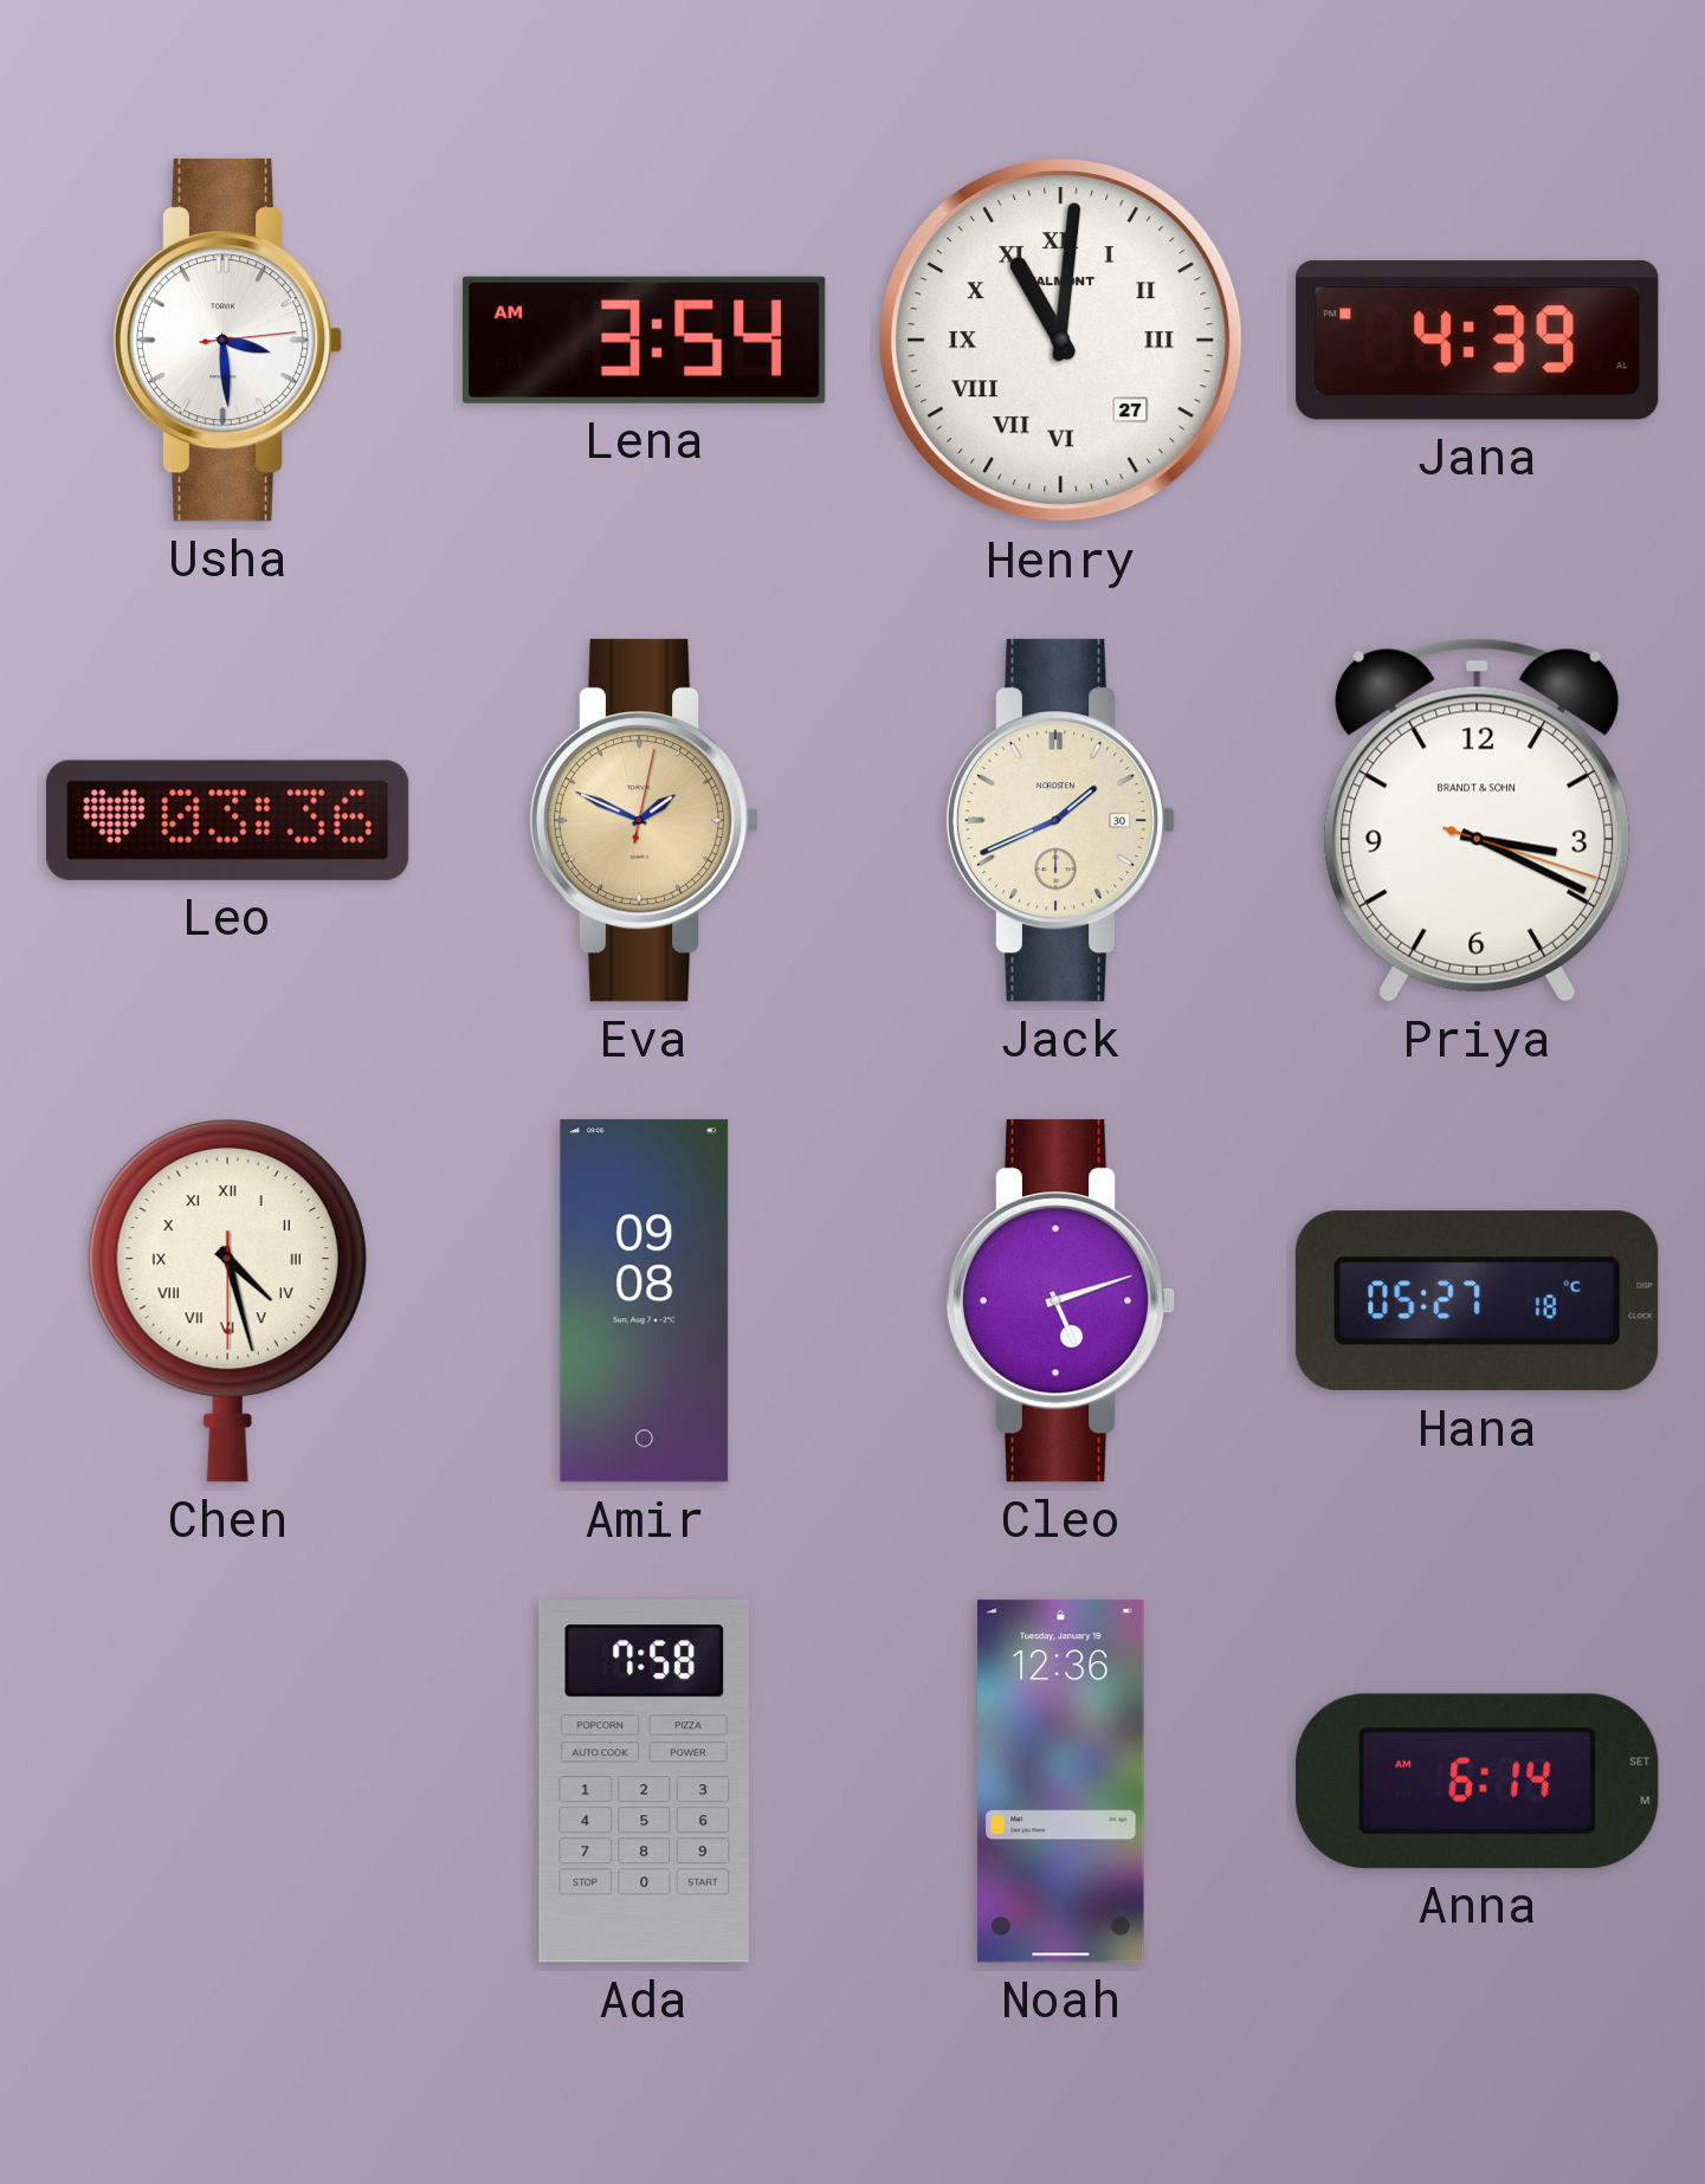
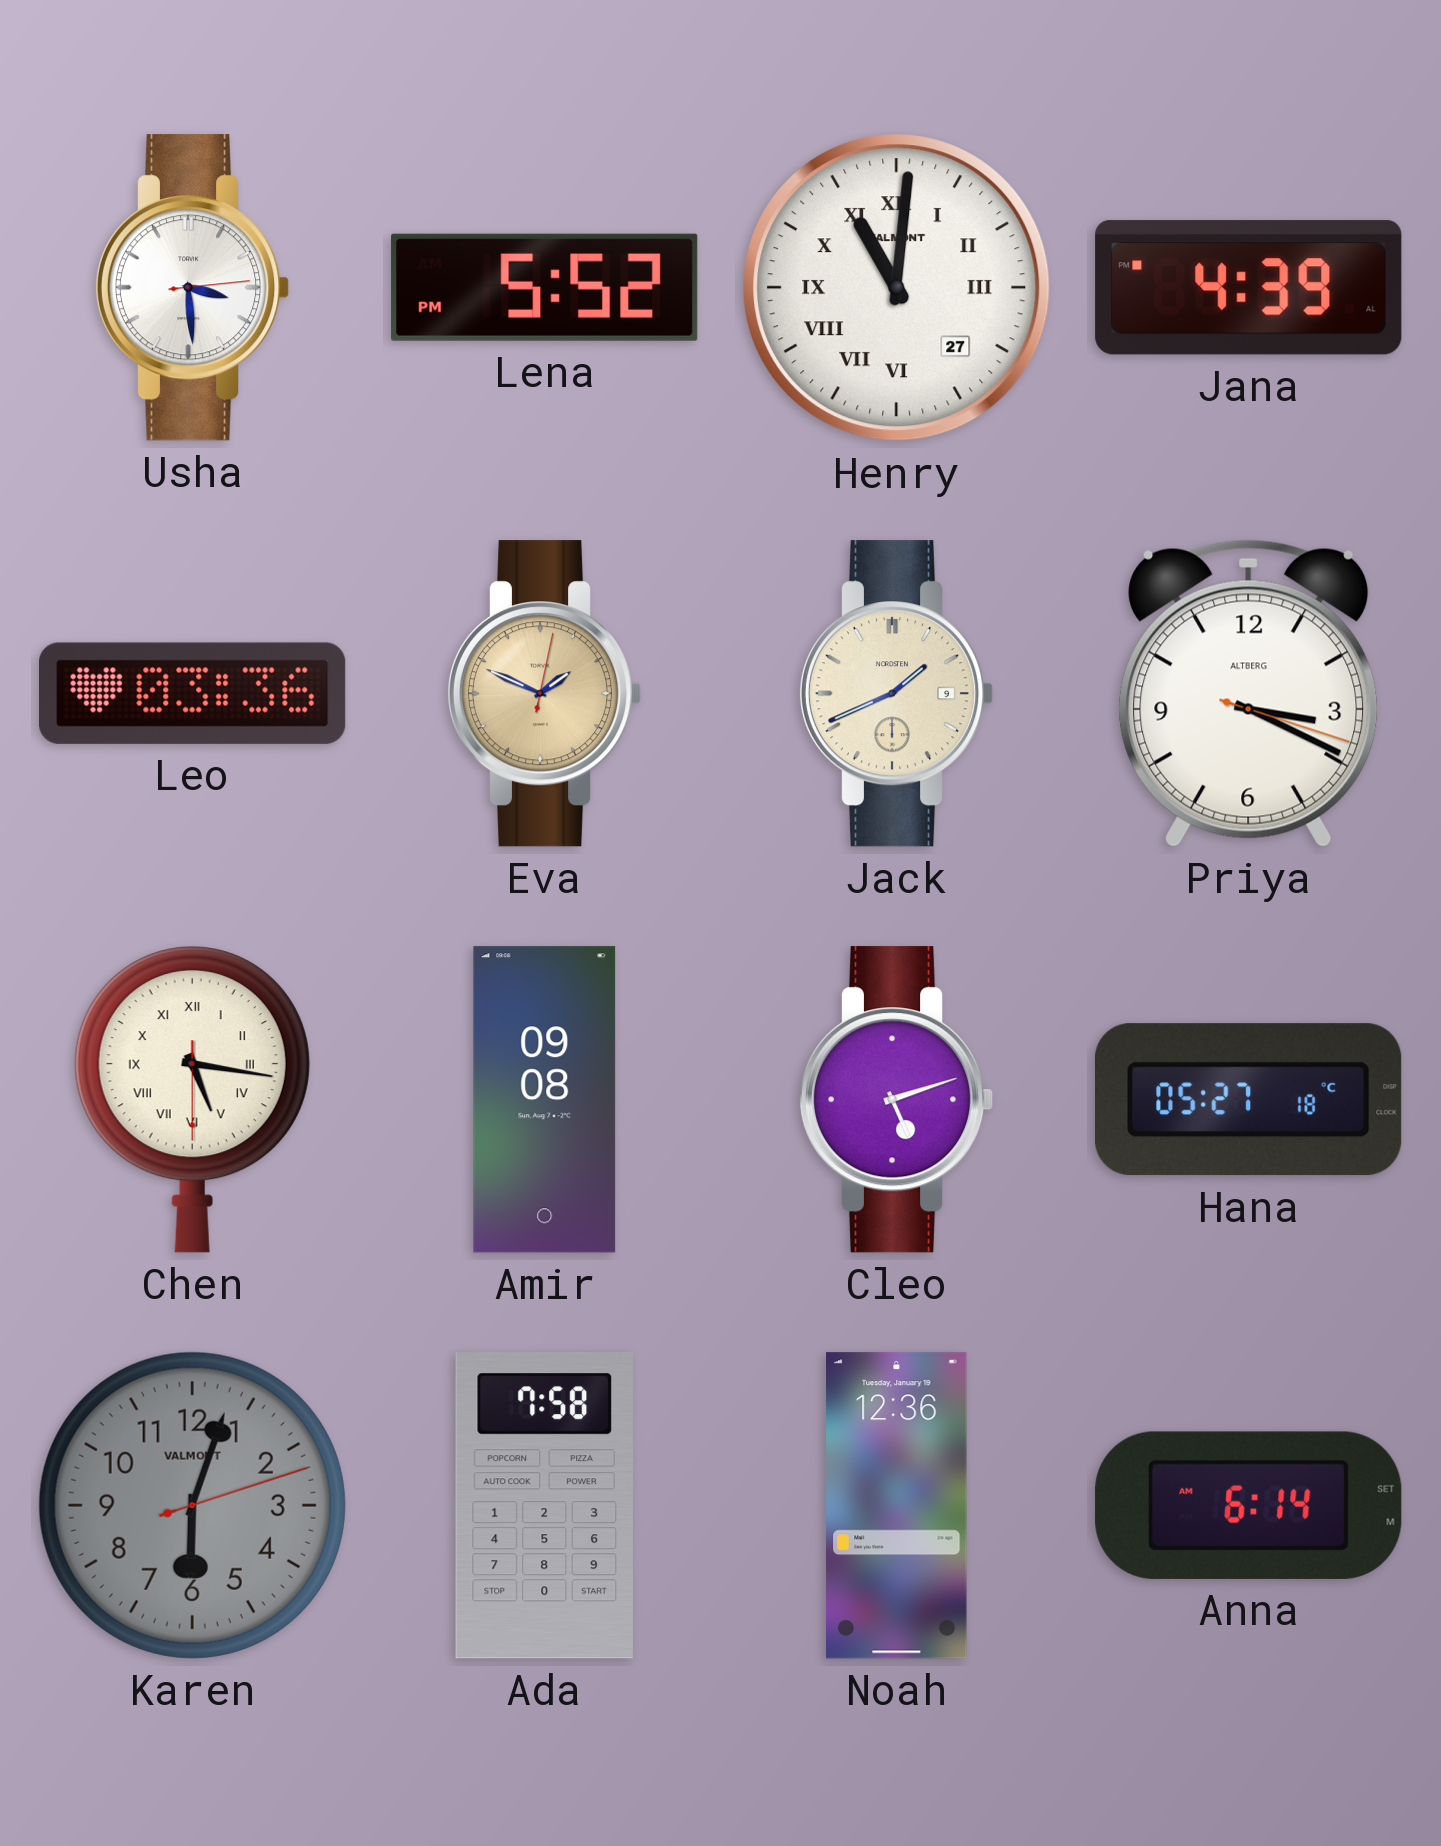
Lena: 3:54 -> 5:52 (545, 287)
Jack date: 30 -> 9 (896, 694)
Priya brand: BRANDT & SOHN -> ALTBERG (1249, 693)
Chen: 4:27 -> 5:16 (192, 1100)
Karen: none -> 6:03 (192, 1505)
